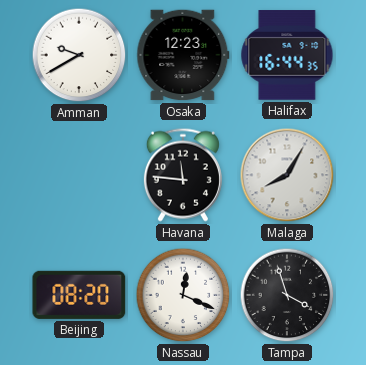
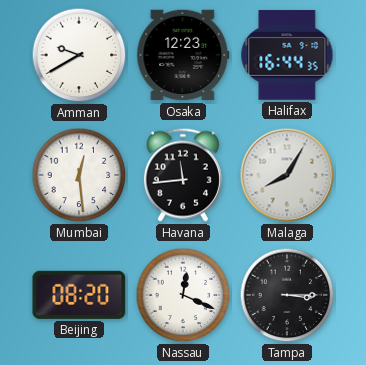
Mumbai: none -> 12:29 (79, 175)
Havana: 11:46 -> 11:44 (183, 175)
Tampa: 3:57 -> 3:15 (287, 295)
